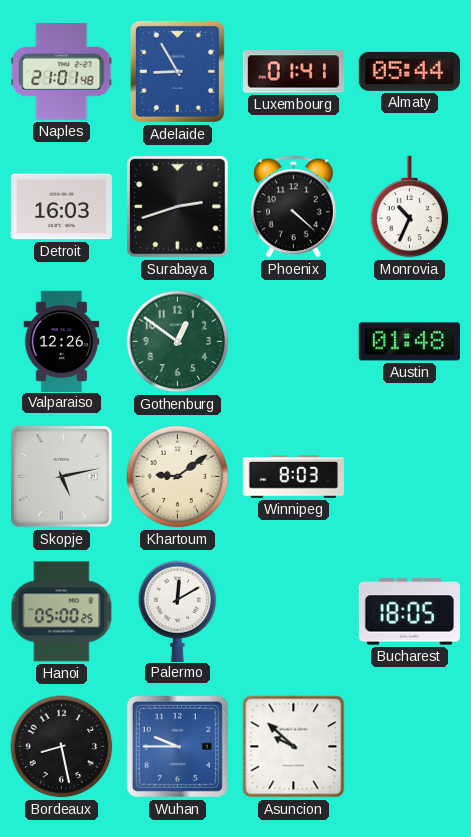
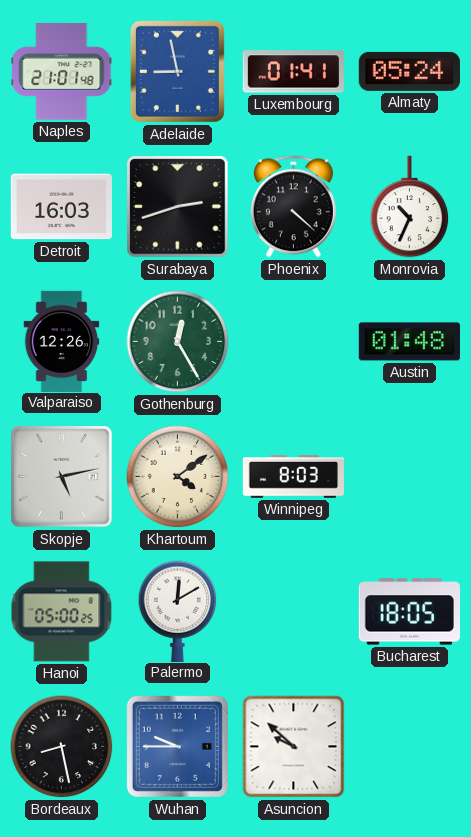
Adelaide: 8:55 -> 8:58 (177, 71)
Almaty: 05:44 -> 05:24 (409, 71)
Gothenburg: 12:51 -> 12:25 (178, 342)
Khartoum: 9:09 -> 4:09 (178, 477)
